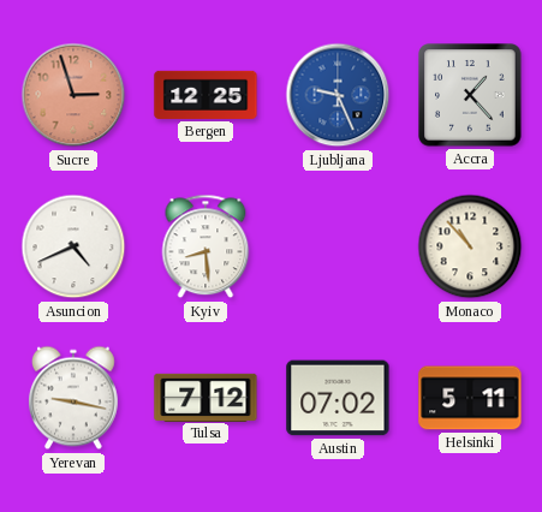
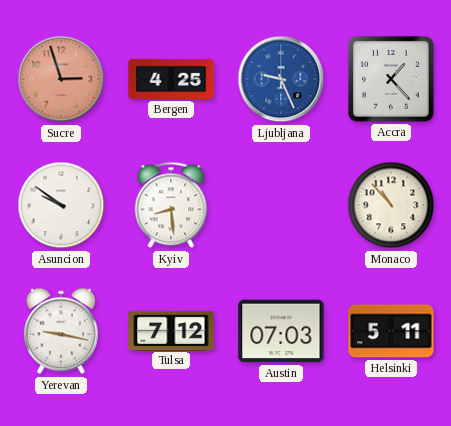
Bergen: 12:25 -> 4:25 (171, 79)
Asuncion: 4:41 -> 9:51 (61, 205)
Austin: 07:02 -> 07:03 (281, 331)
